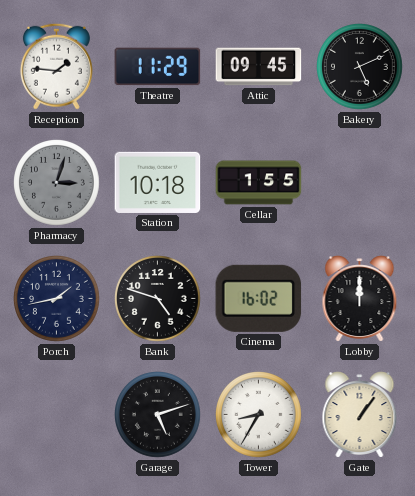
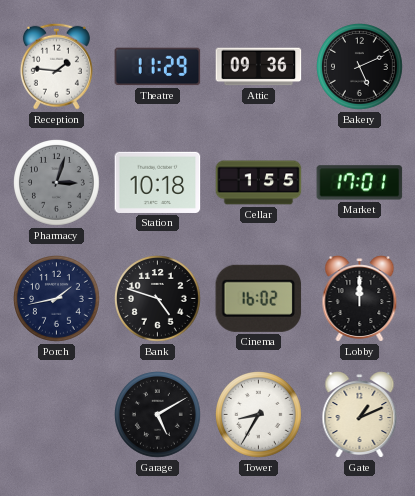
Attic: 09:45 -> 09:36 (259, 67)
Market: none -> 17:01 (360, 183)
Garage: 5:12 -> 5:10 (158, 415)
Gate: 1:06 -> 1:11 (360, 415)
